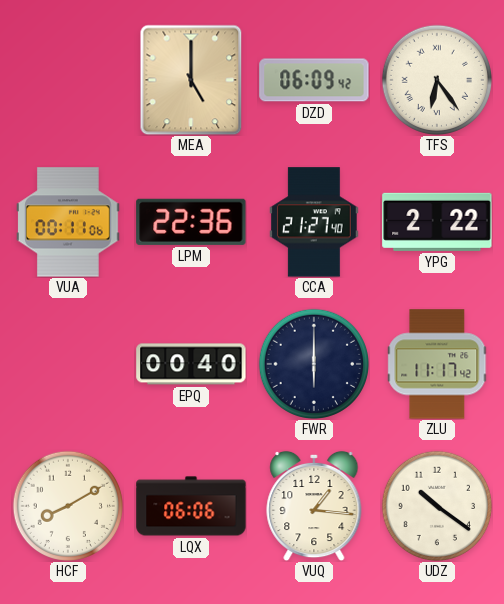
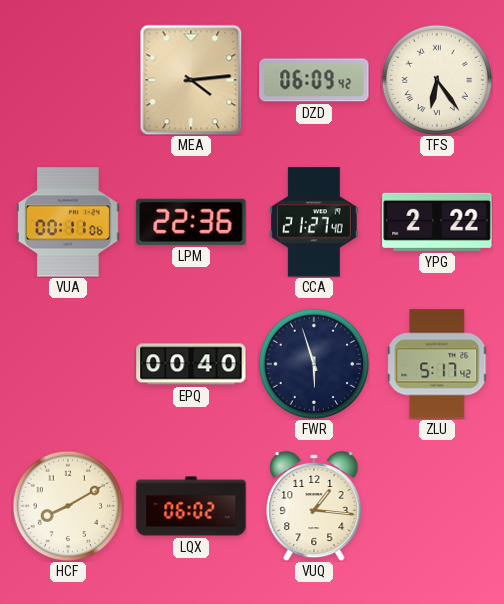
MEA: 5:00 -> 4:14 (191, 80)
FWR: 6:00 -> 5:57 (313, 363)
ZLU: 11:17 -> 5:17 (438, 364)
LQX: 06:06 -> 06:02 (191, 506)
UDZ: 10:21 -> none (436, 505)
